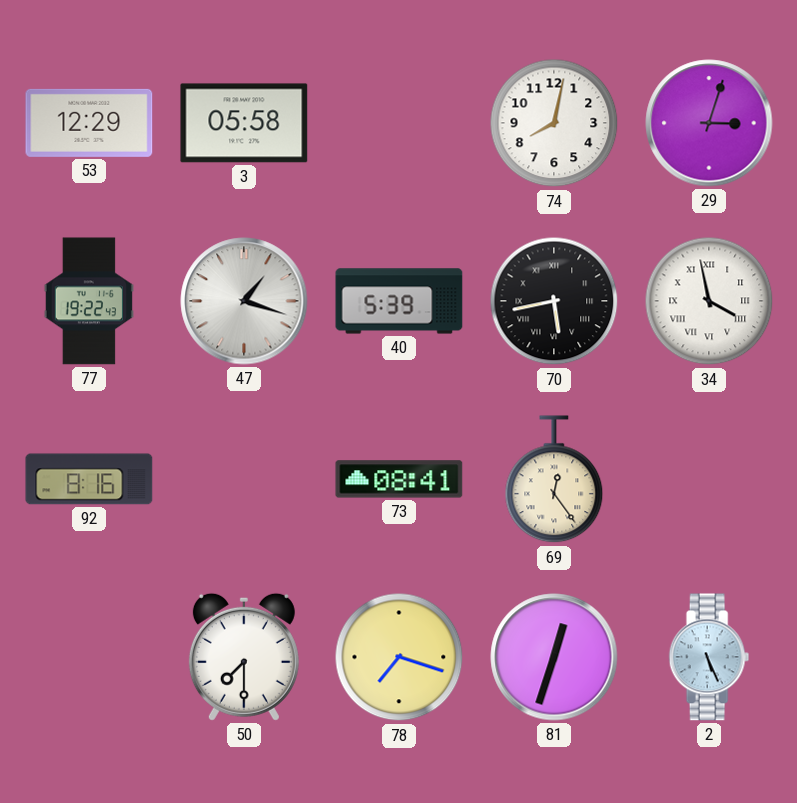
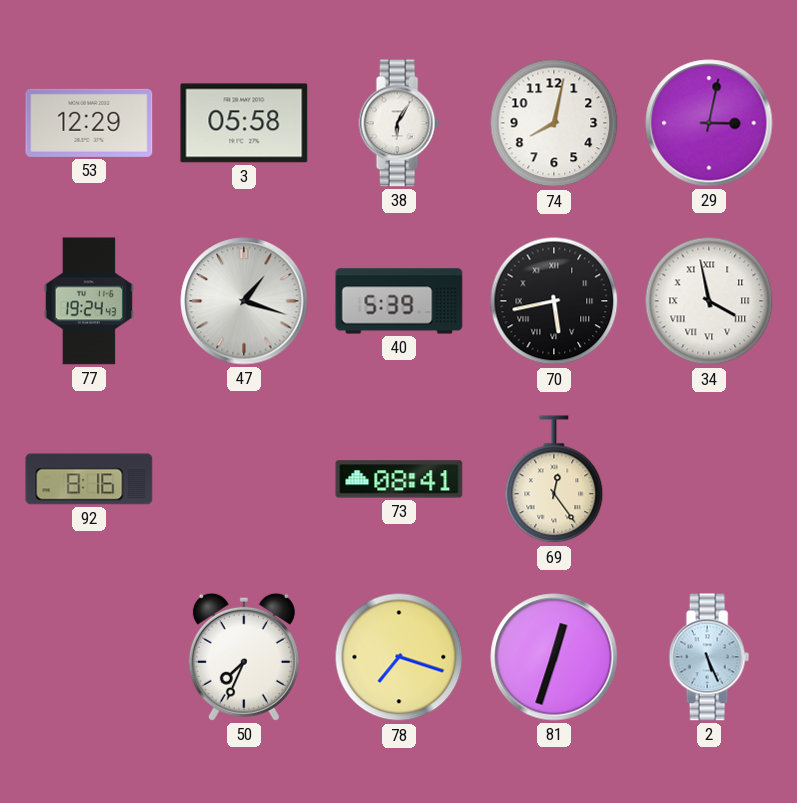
38: none -> 6:05 (399, 123)
29: 3:03 -> 3:02 (709, 123)
77: 19:22 -> 19:24 (89, 301)
50: 7:30 -> 7:34 (244, 657)
